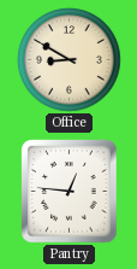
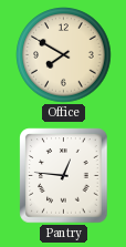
Office: 8:50 -> 7:50 (64, 55)
